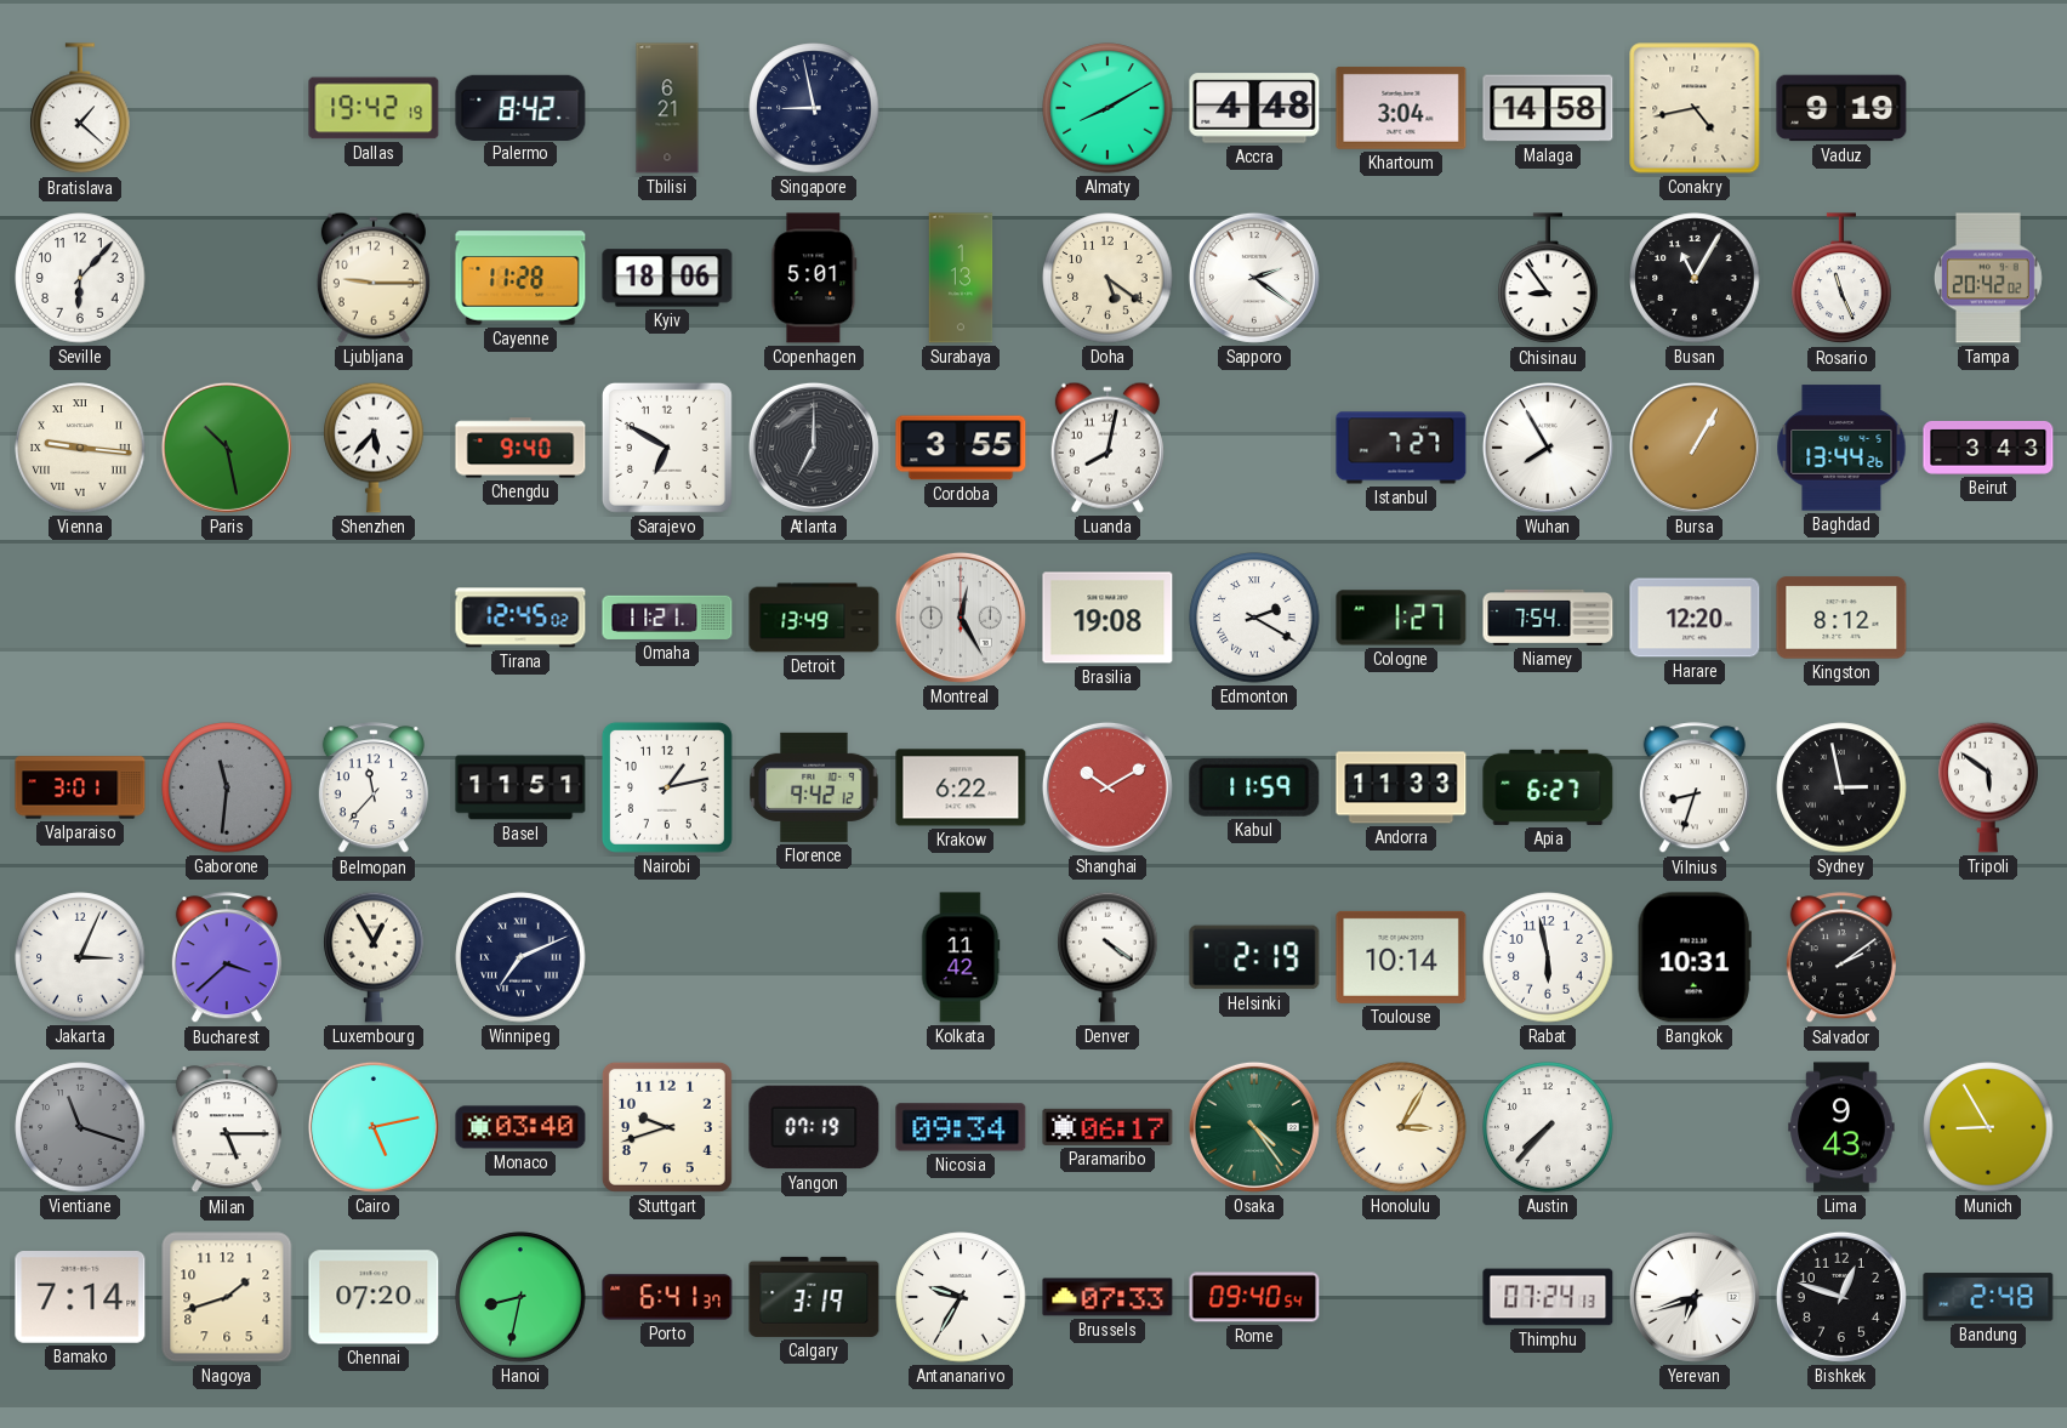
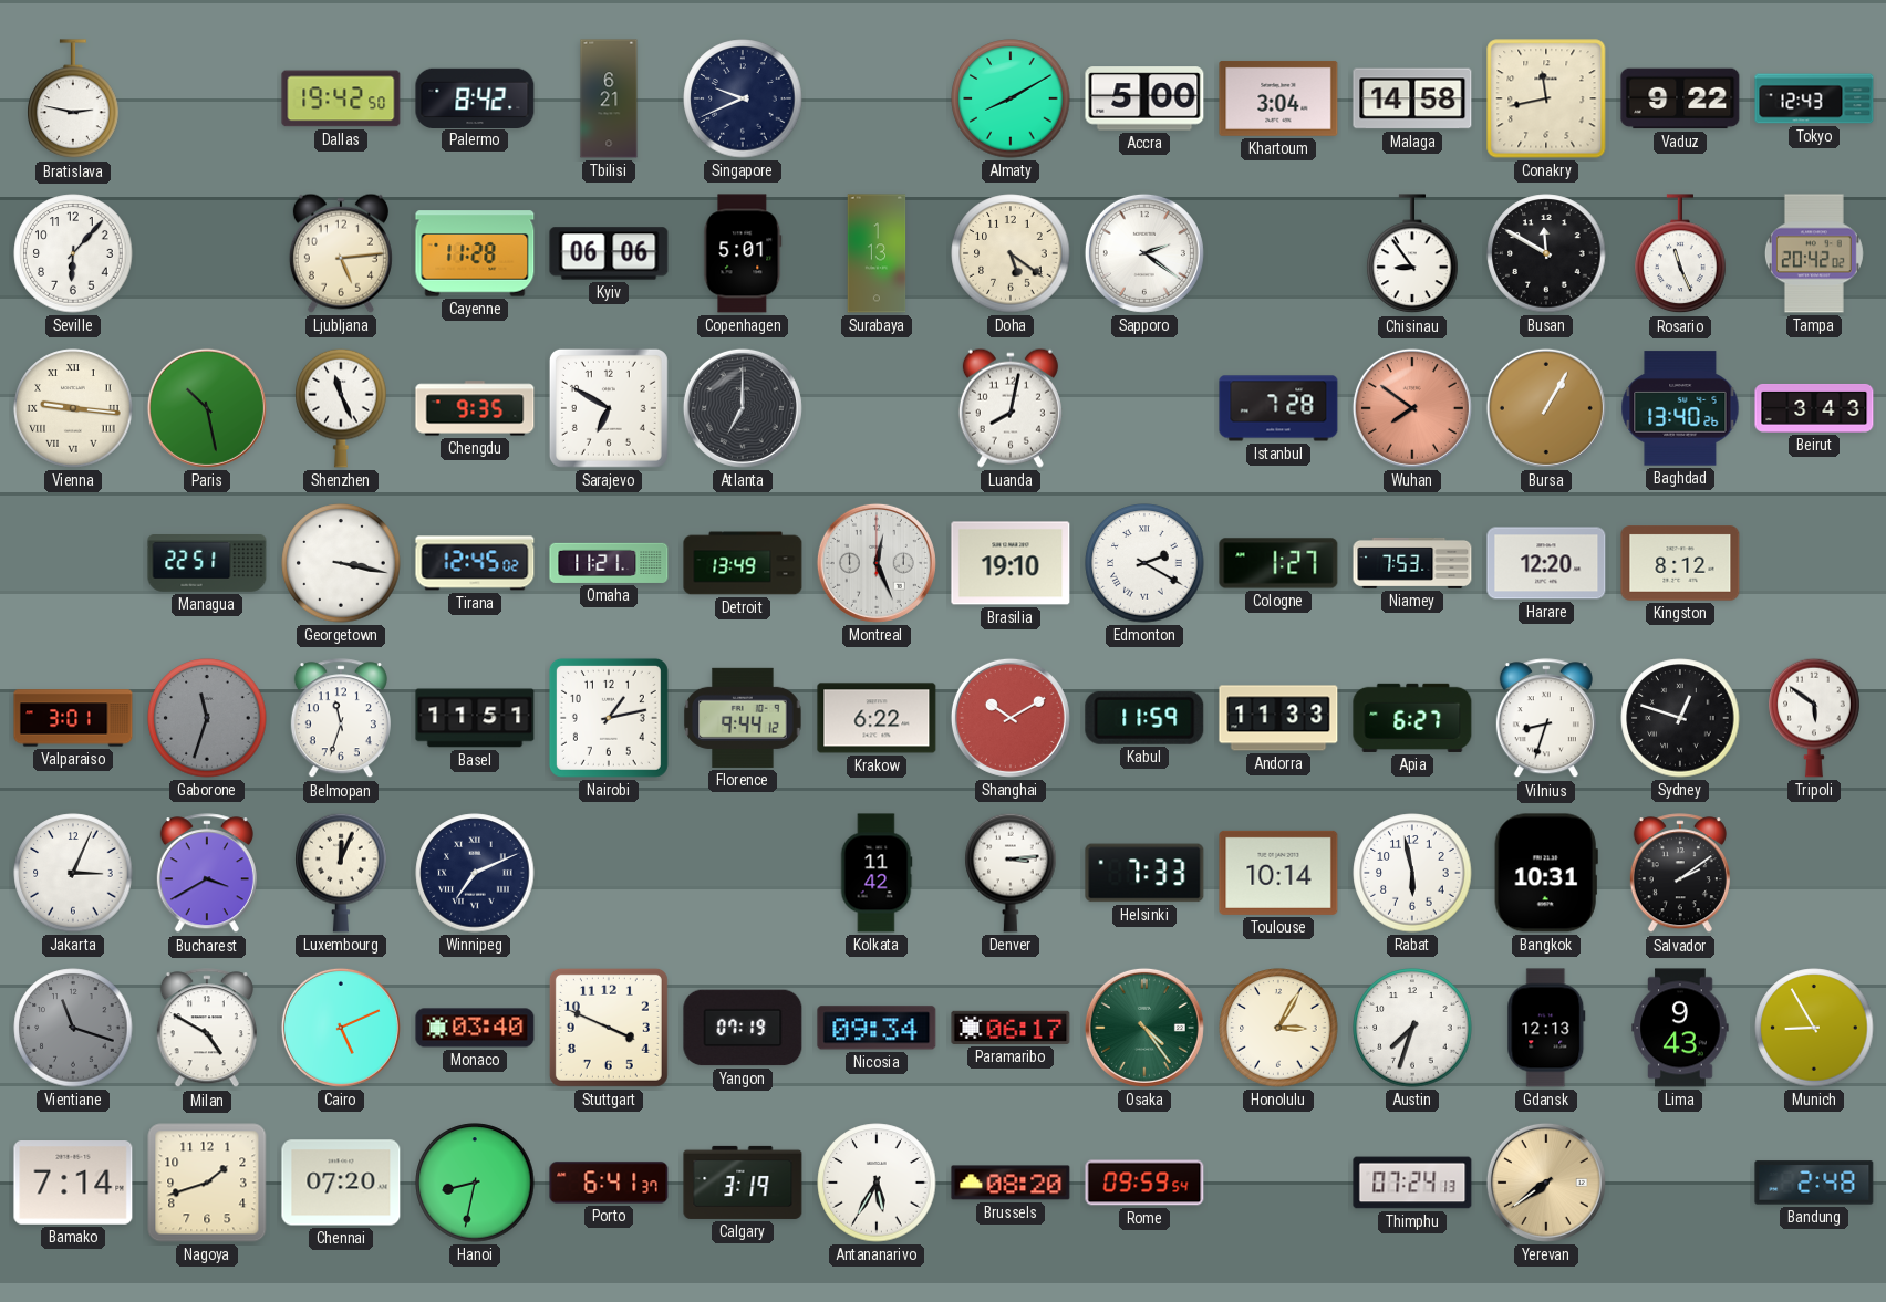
Bratislava: 1:22 -> 2:47 (73, 100)
Dallas: 19:42:19 -> 19:42:50 (341, 98)
Singapore: 8:58 -> 9:41 (743, 98)
Accra: 4:48 -> 5:00 (1144, 98)
Conakry: 4:43 -> 11:43 (1546, 98)
Vaduz: 9:19 -> 9:22 (1680, 98)
Tokyo: none -> 12:43 (1814, 98)
Ljubljana: 9:15 -> 5:14 (341, 253)
Kyiv: 18:06 -> 06:06 (609, 253)
Busan: 11:05 -> 11:50 (1546, 253)
Shenzhen: 5:37 -> 11:26 (341, 408)
Chengdu: 9:40 -> 9:35 (475, 408)
Cordoba: 3:55 -> none (961, 448)
Istanbul: 7:27 -> 7:28 (1278, 408)
Wuhan: 7:55 -> 7:51 (1412, 408)
Wuhan dial: white -> salmon (1412, 408)
Baghdad: 13:44 -> 13:40 (1680, 408)
Managua: none -> 22:51 (207, 564)
Georgetown: none -> 3:17 (341, 563)
Montreal: 12:25 -> 12:26 (877, 563)
Brasilia: 19:08 -> 19:10 (1011, 563)
Niamey: 7:54 -> 7:53 (1412, 563)
Gaborone: 11:31 -> 11:33 (207, 718)
Belmopan: 11:37 -> 11:33 (341, 719)
Florence: 9:42 -> 9:44 (743, 718)
Sydney: 2:58 -> 12:48 (1680, 718)
Bucharest: 3:38 -> 3:40 (207, 874)
Luxembourg: 12:55 -> 12:04 (341, 873)
Denver: 4:21 -> 3:14 (1011, 873)
Helsinki: 2:19 -> 7:33 (1144, 873)
Milan: 5:15 -> 4:50 (207, 1029)
Cairo: 5:13 -> 5:11 (341, 1028)
Stuttgart: 9:42 -> 3:49 (609, 1028)
Austin: 7:37 -> 7:33 (1412, 1028)
Gdansk: none -> 12:13 (1546, 1028)
Antananarivo: 9:35 -> 5:35 (877, 1183)
Brussels: 07:33 -> 08:20 (1011, 1183)
Rome: 09:40 -> 09:59 (1144, 1183)
Yerevan: 6:42 -> 7:39 (1546, 1183)
Yerevan dial: white -> champagne (1546, 1183)
Bishkek: 12:48 -> none (1841, 1297)
